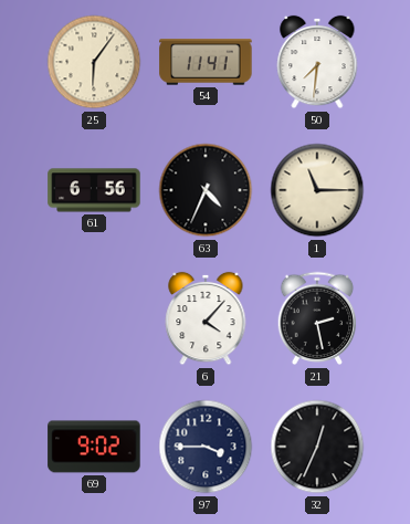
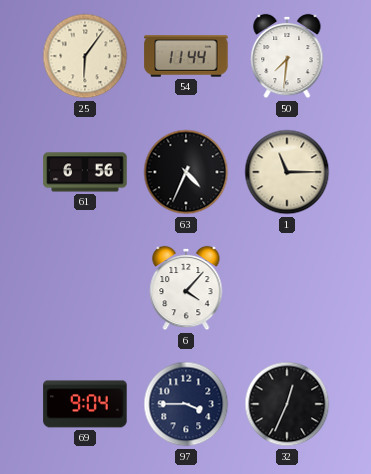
54: 11:41 -> 11:44 (186, 56)
21: 2:28 -> none (317, 318)
69: 9:02 -> 9:04 (85, 404)
